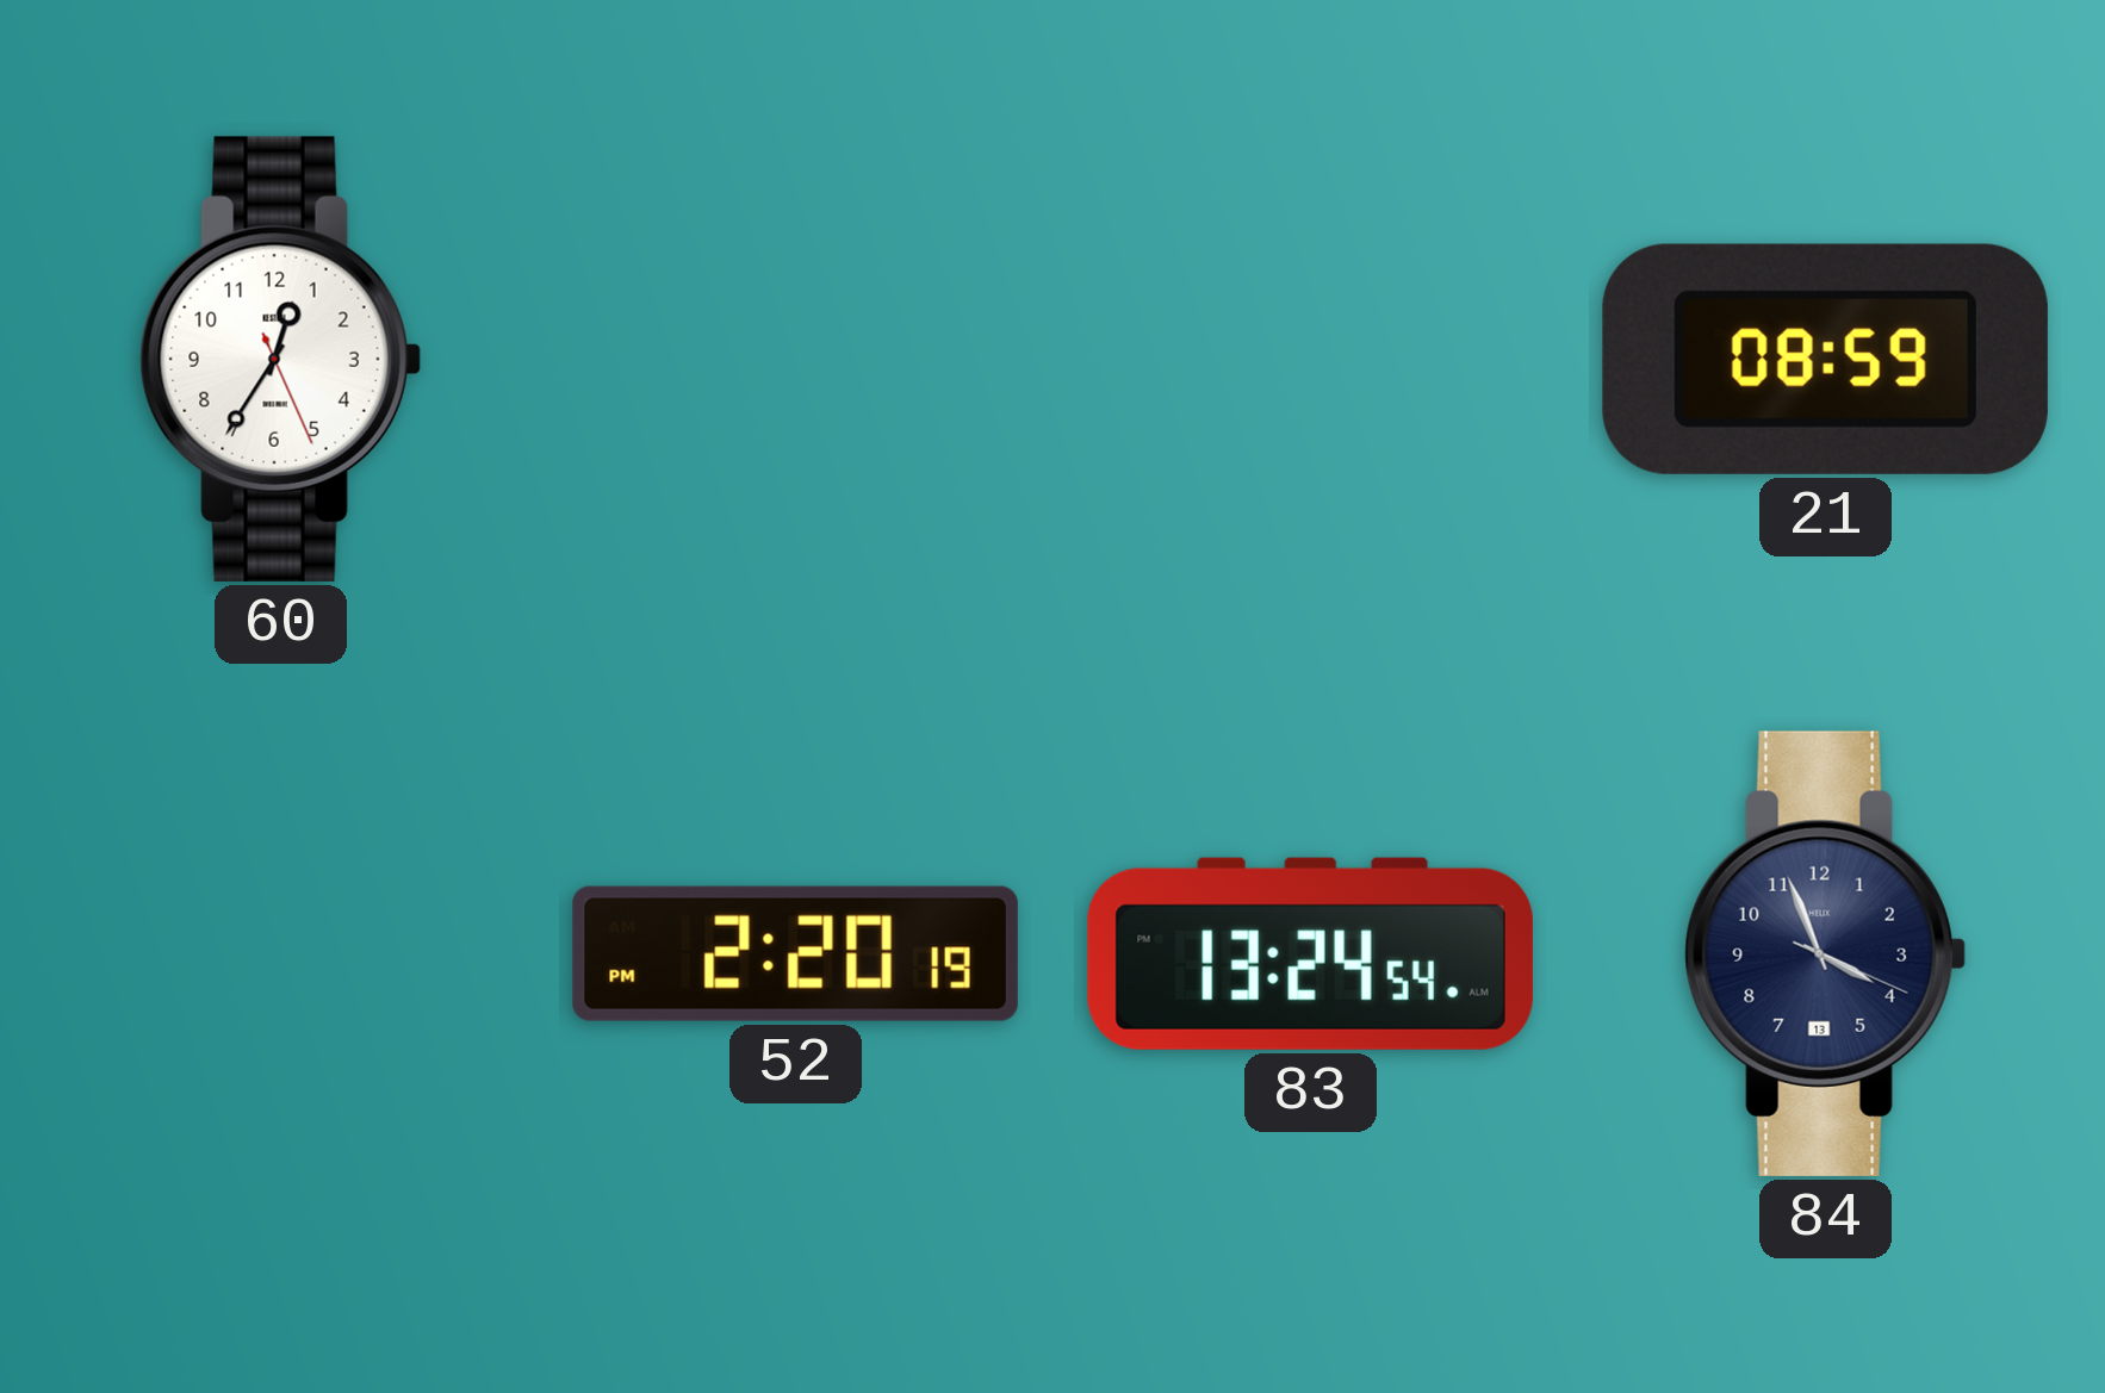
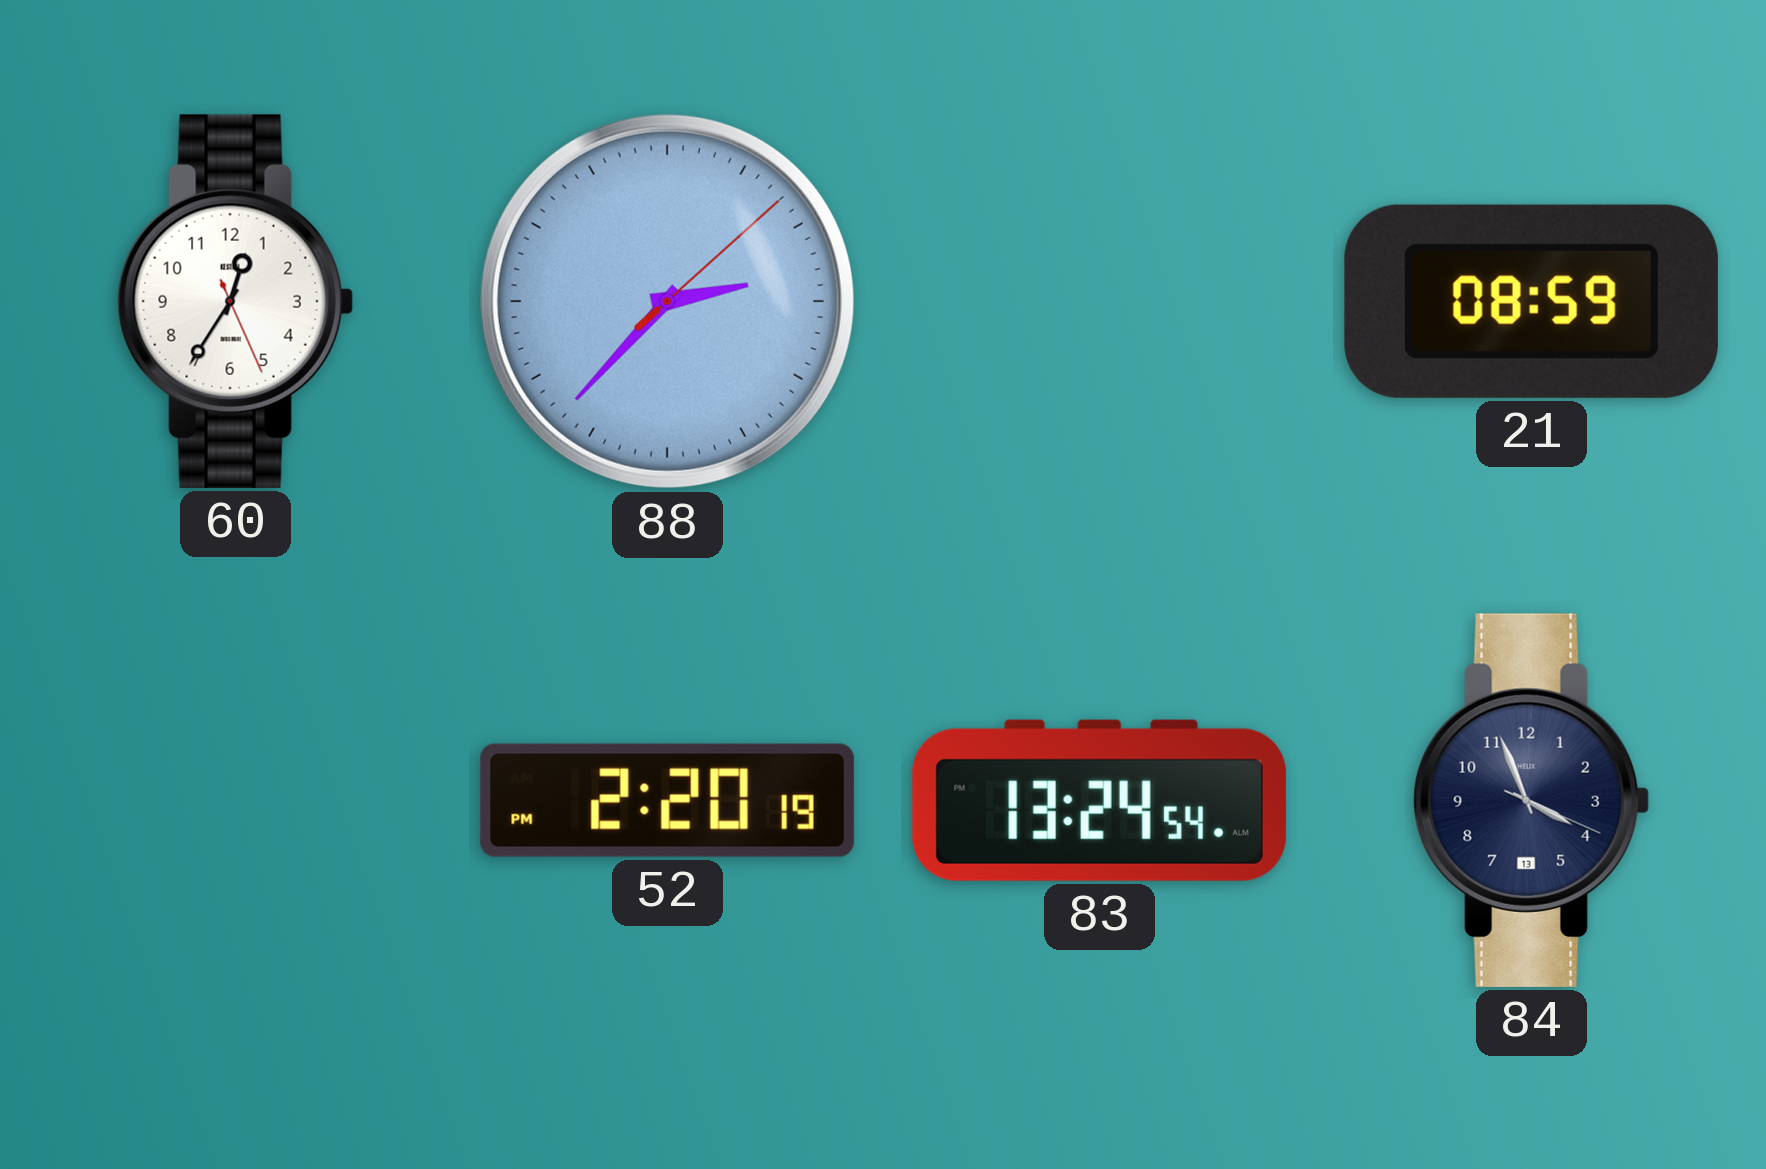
88: none -> 2:37 (667, 301)
